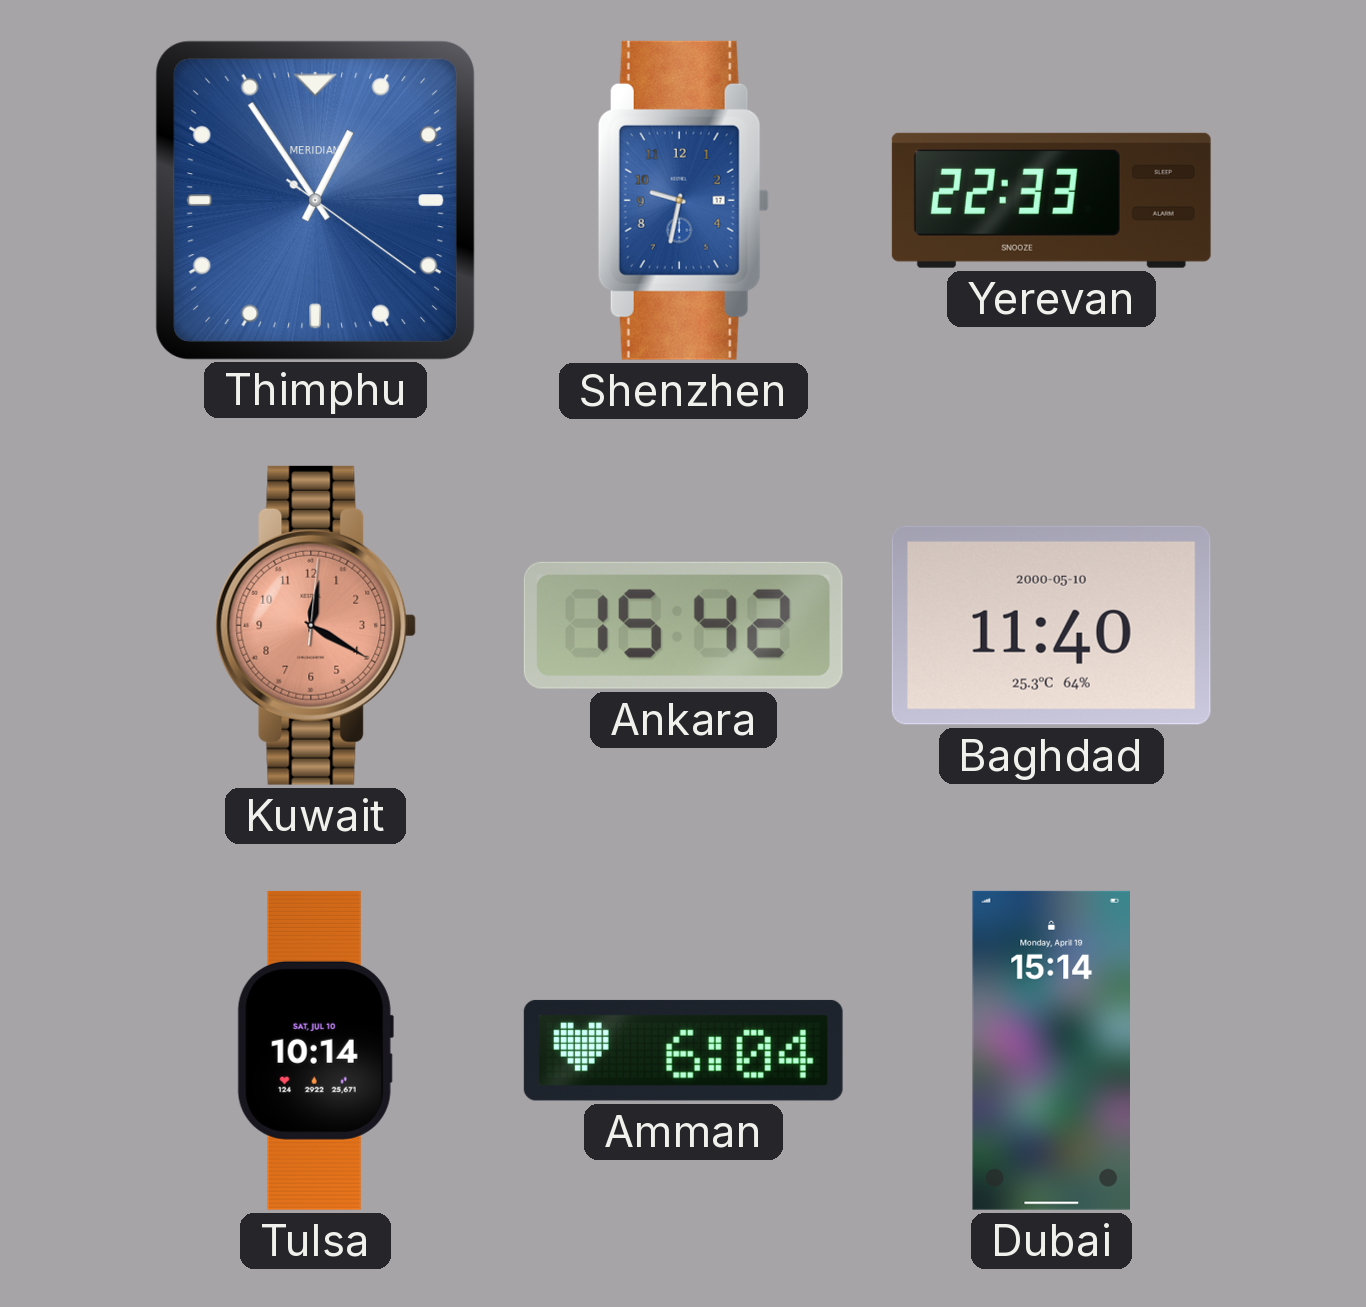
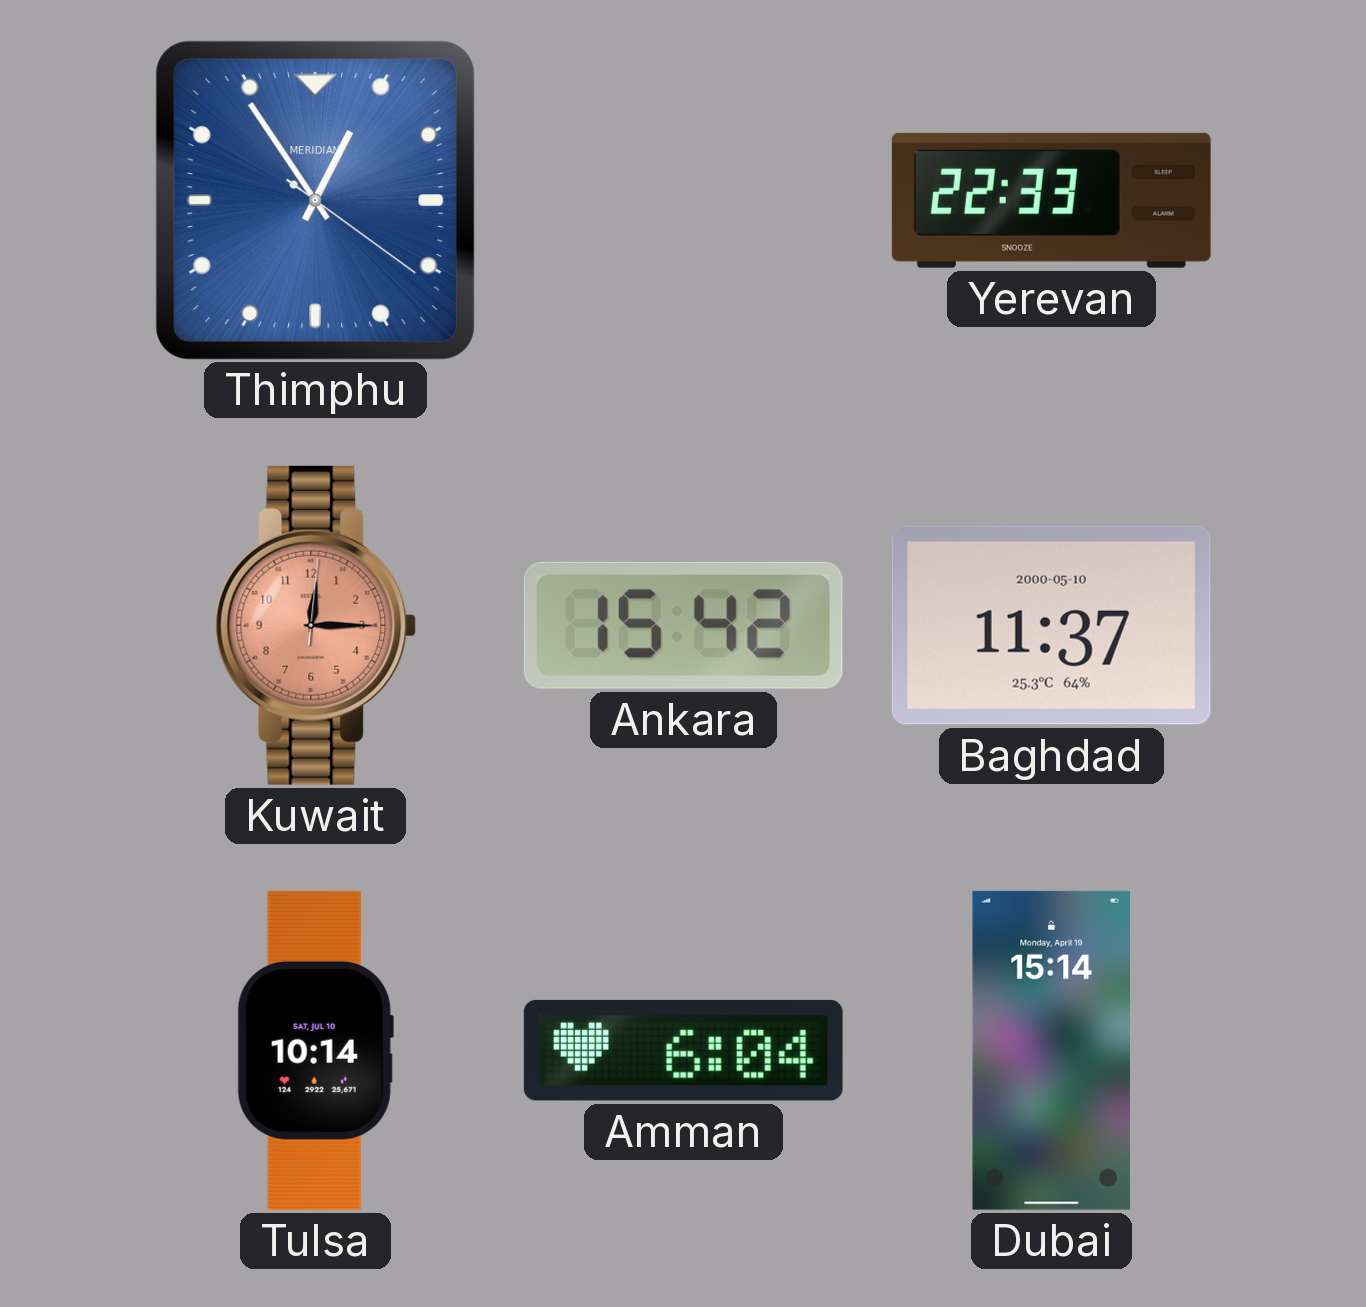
Shenzhen: 9:32 -> none (683, 200)
Kuwait: 12:20 -> 12:15 (316, 625)
Baghdad: 11:40 -> 11:37 (1051, 625)
